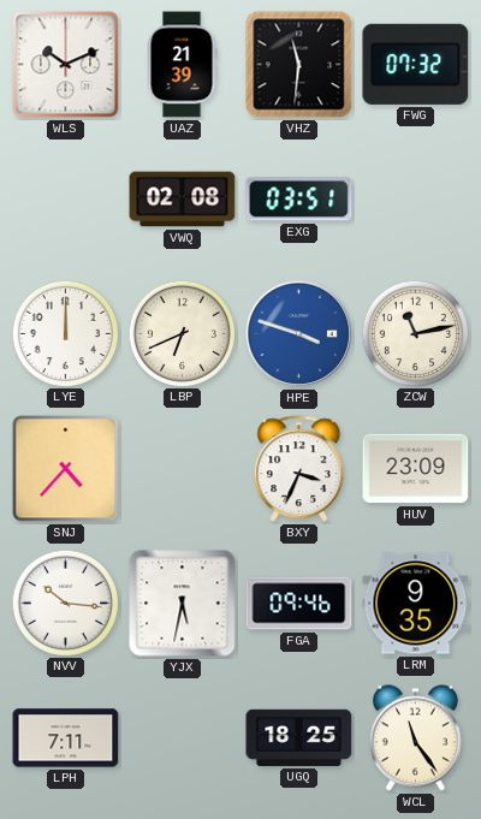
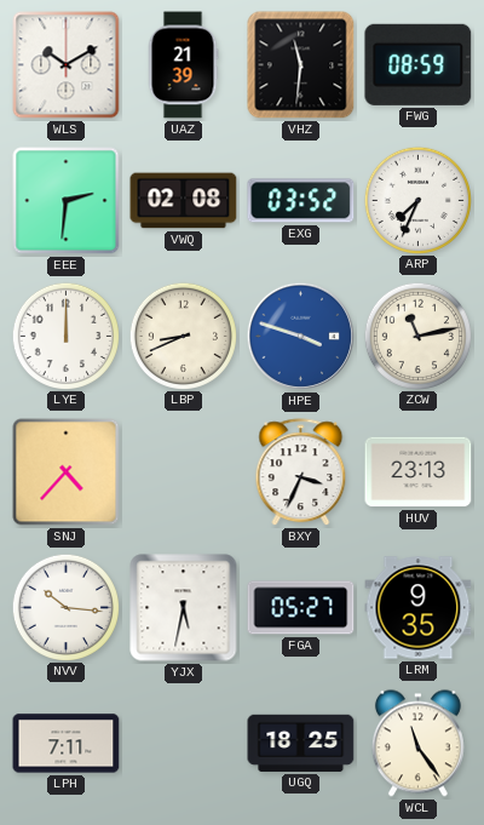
WLS: 10:11 -> 10:10 (67, 65)
FWG: 07:32 -> 08:59 (419, 64)
EEE: none -> 2:31 (67, 201)
EXG: 03:51 -> 03:52 (301, 201)
ARP: none -> 7:34 (417, 200)
LBP: 6:41 -> 8:41 (183, 336)
HUV: 23:09 -> 23:13 (419, 472)
FGA: 09:46 -> 05:27 (301, 608)
